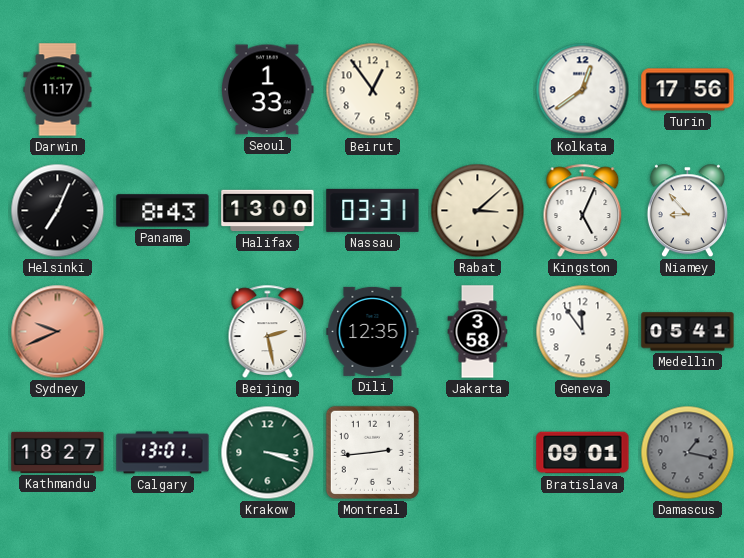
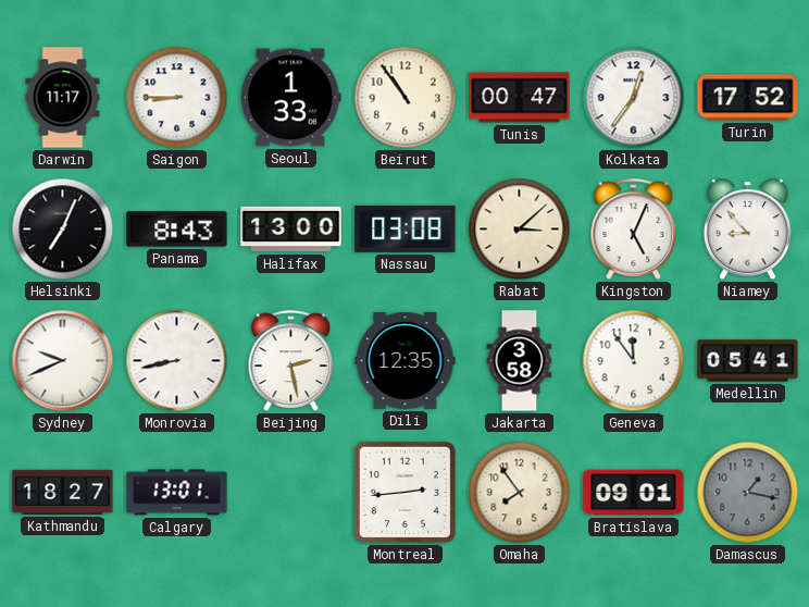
Saigon: none -> 8:45 (177, 98)
Beirut: 12:54 -> 10:54 (406, 98)
Tunis: none -> 00:47 (520, 98)
Kolkata: 12:39 -> 12:36 (634, 98)
Turin: 17:56 -> 17:52 (748, 98)
Nassau: 03:31 -> 03:08 (406, 228)
Sydney dial: salmon -> white (63, 361)
Monrovia: none -> 8:43 (177, 361)
Krakow: 3:18 -> none (268, 453)
Omaha: none -> 7:54 (520, 493)
